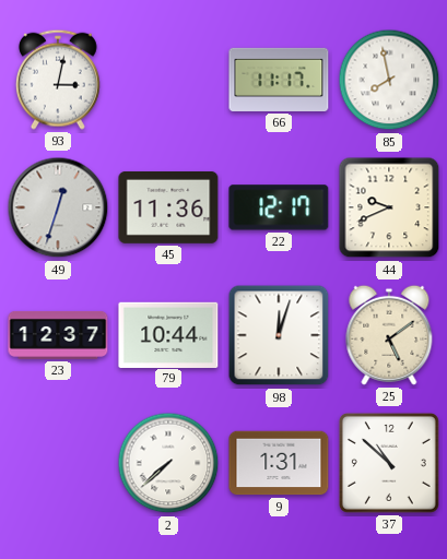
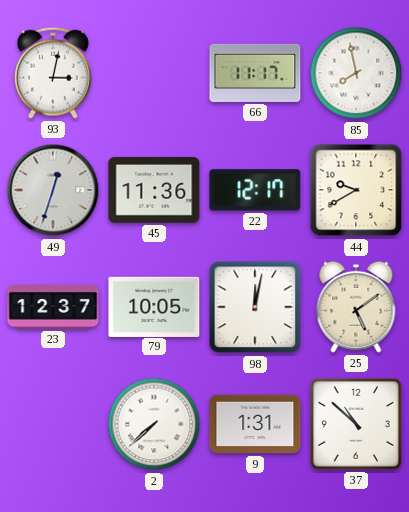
44: 9:41 -> 9:40 (356, 190)
79: 10:44 -> 10:05 (154, 306)
98: 12:03 -> 12:02 (255, 307)
